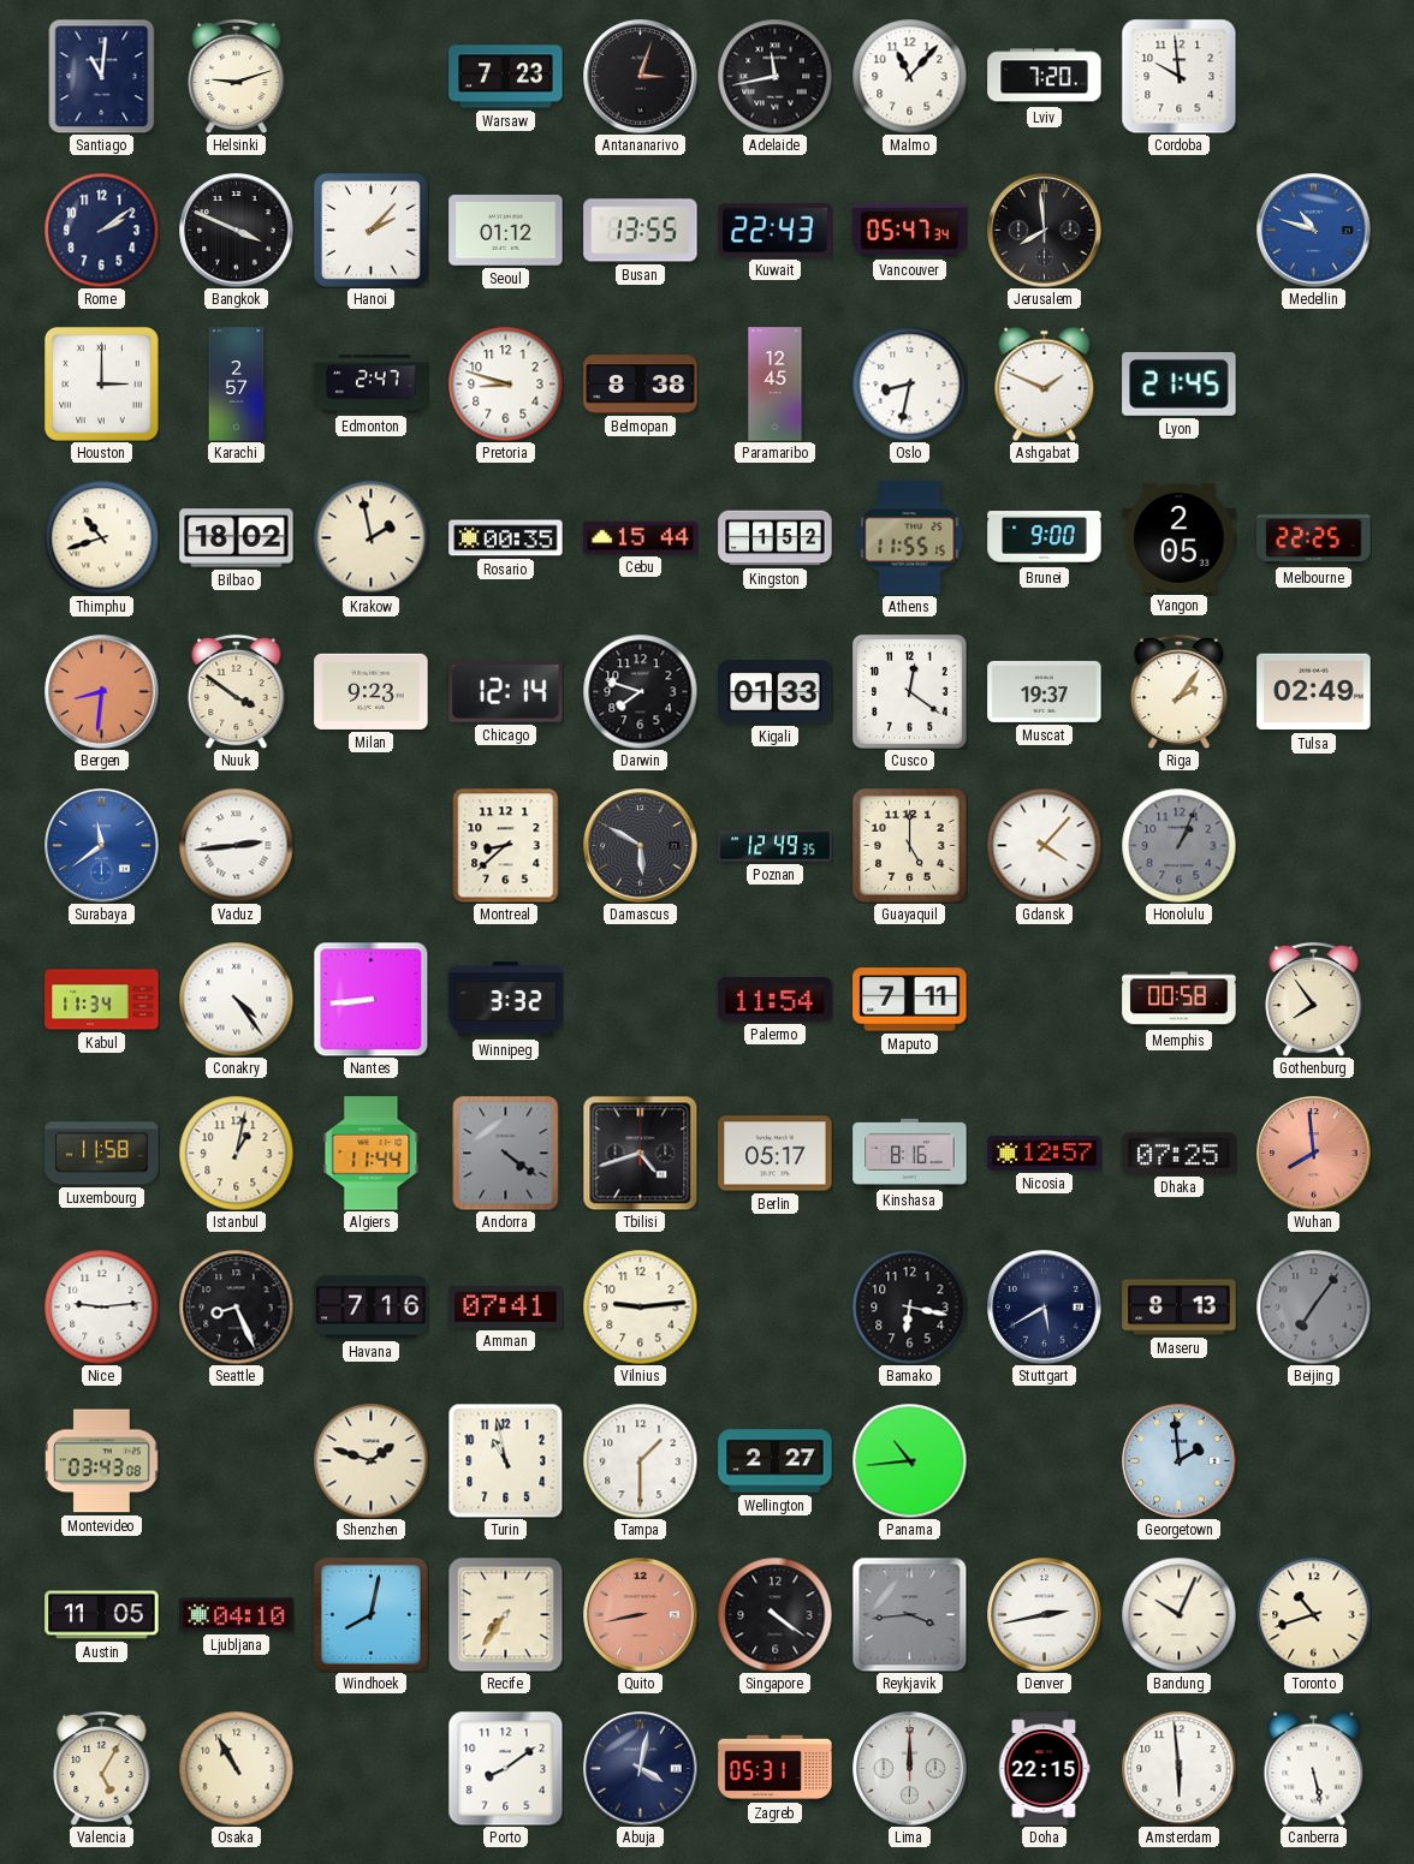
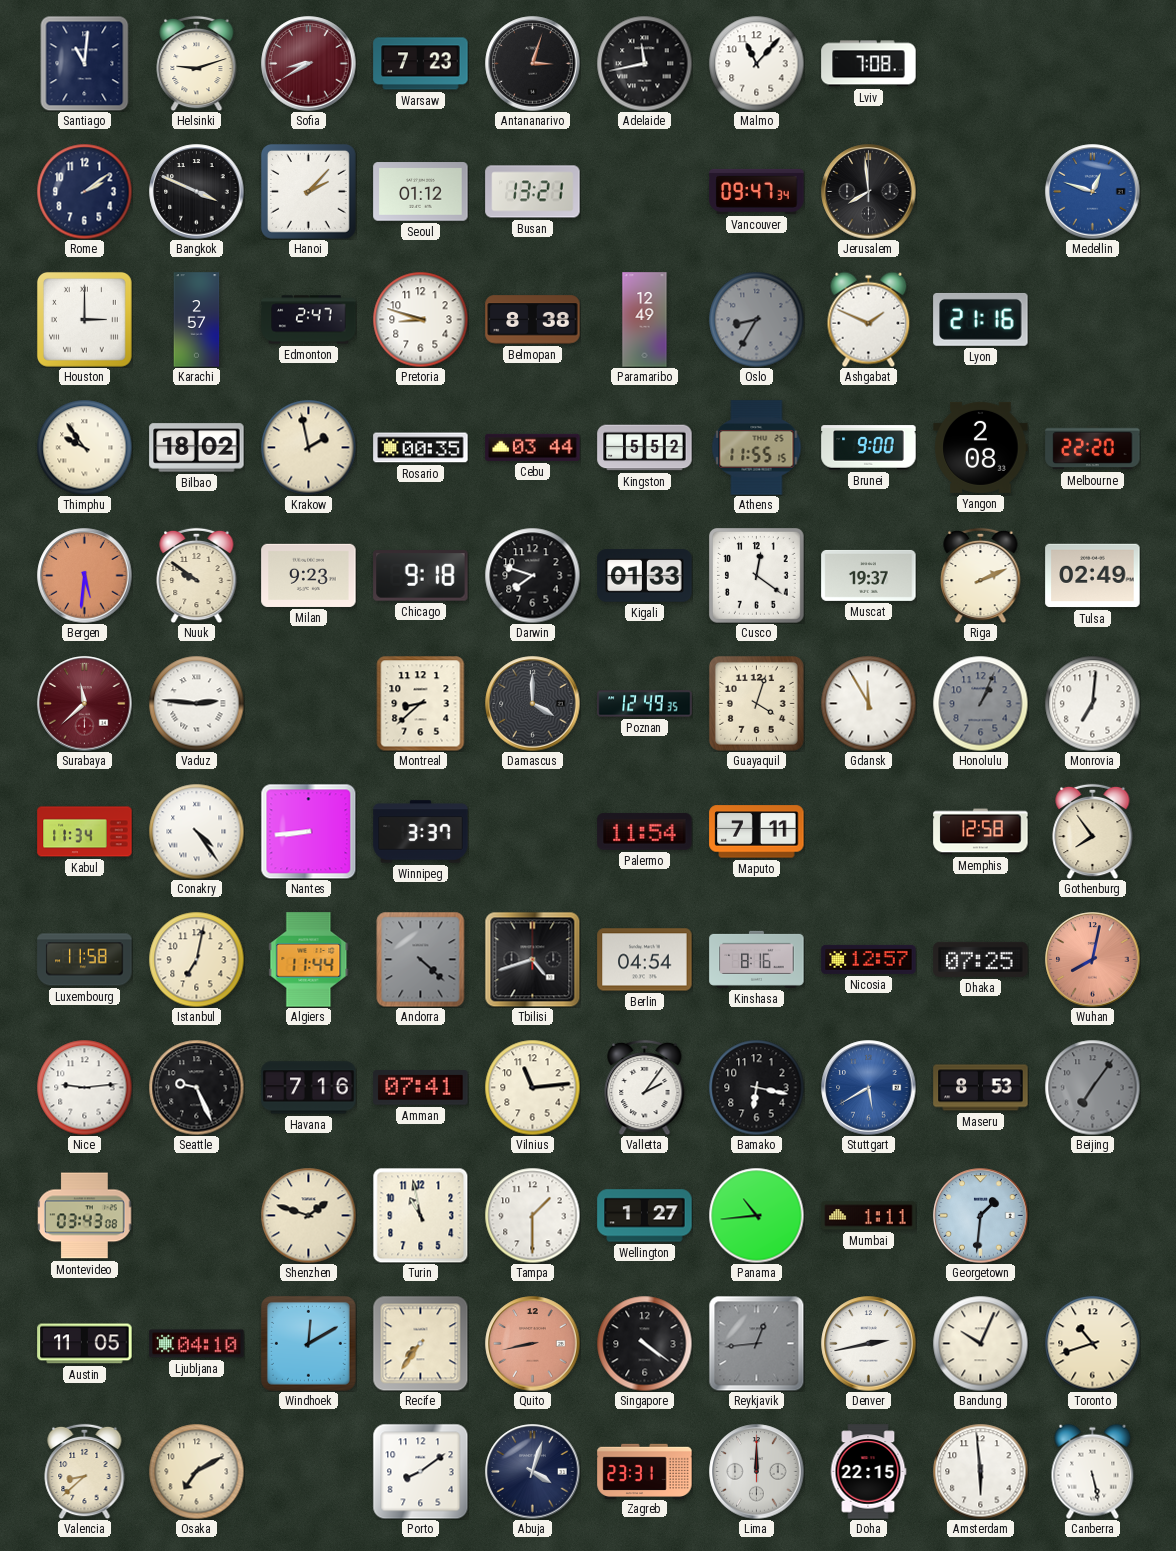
Sofia: none -> 8:40 (309, 64)
Lviv: 7:20 -> 7:08 (869, 64)
Cordoba: 9:59 -> none (1178, 76)
Busan: 13:55 -> 13:21 (533, 192)
Kuwait: 22:43 -> none (776, 231)
Vancouver: 05:47 -> 09:47 (757, 191)
Medellin: 10:48 -> 12:48 (1093, 192)
Paramaribo: 12:45 -> 12:49 (645, 320)
Oslo: 8:32 -> 8:35 (756, 319)
Oslo dial: white -> grey (756, 319)
Lyon: 21:45 -> 21:16 (981, 319)
Thimphu: 10:42 -> 9:54 (84, 447)
Cebu: 15:44 -> 03:44 (533, 447)
Kingston: 1:52 -> 5:52 (645, 448)
Yangon: 2:05 -> 2:08 (981, 447)
Melbourne: 22:25 -> 22:20 (1093, 448)
Bergen: 8:31 -> 5:31 (85, 576)
Nuuk: 3:51 -> 9:51 (197, 575)
Chicago: 12:14 -> 9:18 (421, 576)
Riga: 2:06 -> 2:11 (981, 575)
Surabaya: 11:39 -> 11:38 (85, 704)
Surabaya dial: blue -> burgundy (85, 704)
Vaduz: 2:44 -> 2:46 (196, 703)
Damascus: 5:50 -> 4:00 (533, 704)
Guayaquil: 5:00 -> 4:03 (756, 703)
Gdansk: 4:07 -> 11:55 (868, 703)
Monrovia: none -> 7:01 (1092, 703)
Winnipeg: 3:32 -> 3:37 (421, 832)
Memphis: 00:58 -> 12:58 (981, 832)
Istanbul: 1:02 -> 7:02 (196, 959)
Andorra: 4:21 -> 4:22 (421, 959)
Berlin: 05:17 -> 04:54 (645, 960)
Wuhan: 7:59 -> 8:02 (1093, 960)
Seattle: 8:26 -> 9:26 (196, 1087)
Vilnius: 9:14 -> 11:14 (532, 1087)
Valletta: none -> 2:06 (645, 1087)
Stuttgart dial: navy -> blue (869, 1088)
Maseru: 8:13 -> 8:53 (981, 1088)
Wellington: 2:27 -> 1:27 (645, 1216)
Mumbai: none -> 1:11 (869, 1216)
Georgetown: 1:59 -> 1:31 (981, 1216)
Windhoek: 8:02 -> 12:10 (308, 1343)
Reykjavik: 3:44 -> 12:44 (756, 1343)
Valencia: 5:05 -> 8:38 (85, 1471)
Osaka: 10:55 -> 7:10 (196, 1471)
Abuja: 4:02 -> 4:03 (533, 1472)
Zagreb: 05:31 -> 23:31 (645, 1471)
